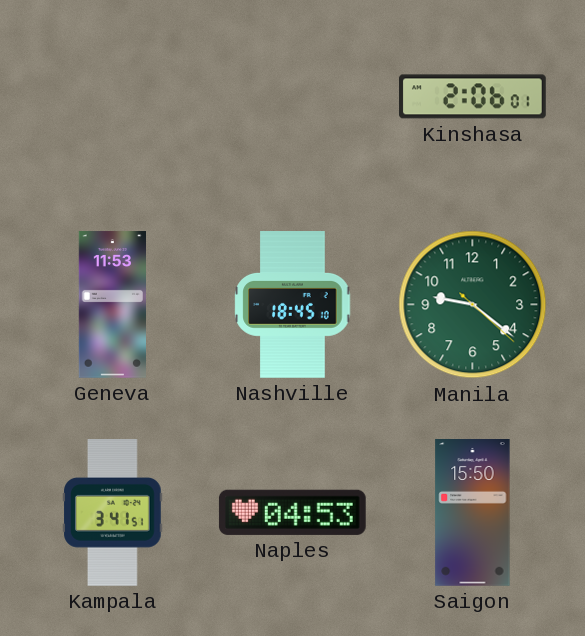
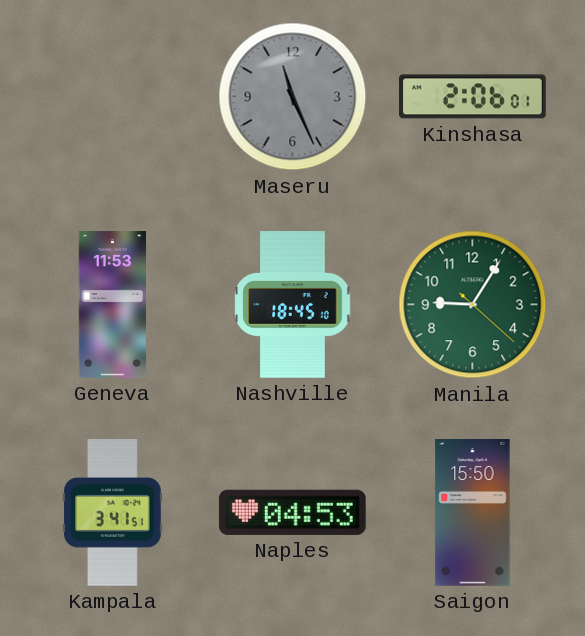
Maseru: none -> 11:26 (293, 97)
Manila: 9:21 -> 9:05 (473, 305)
